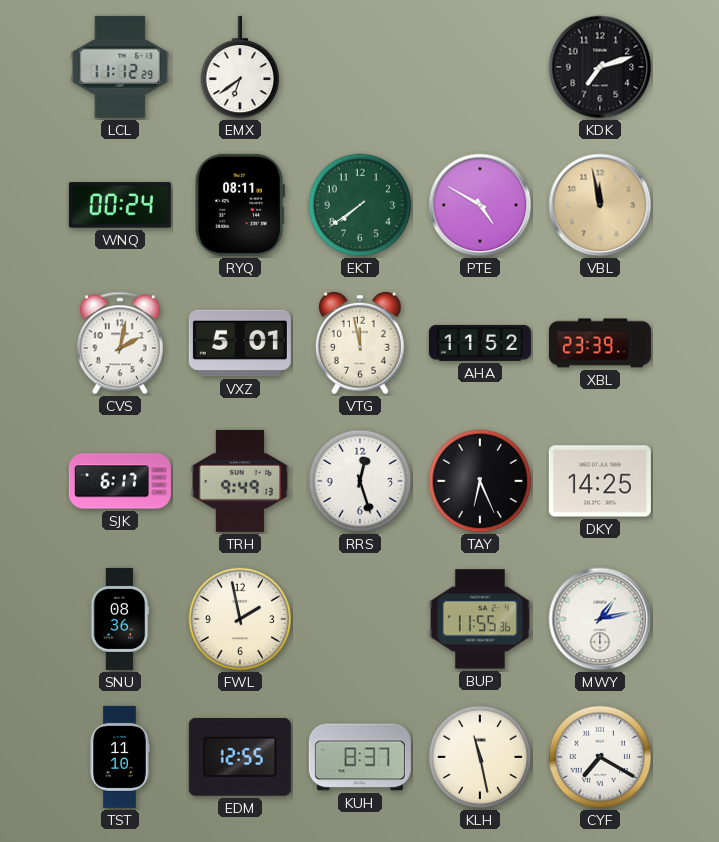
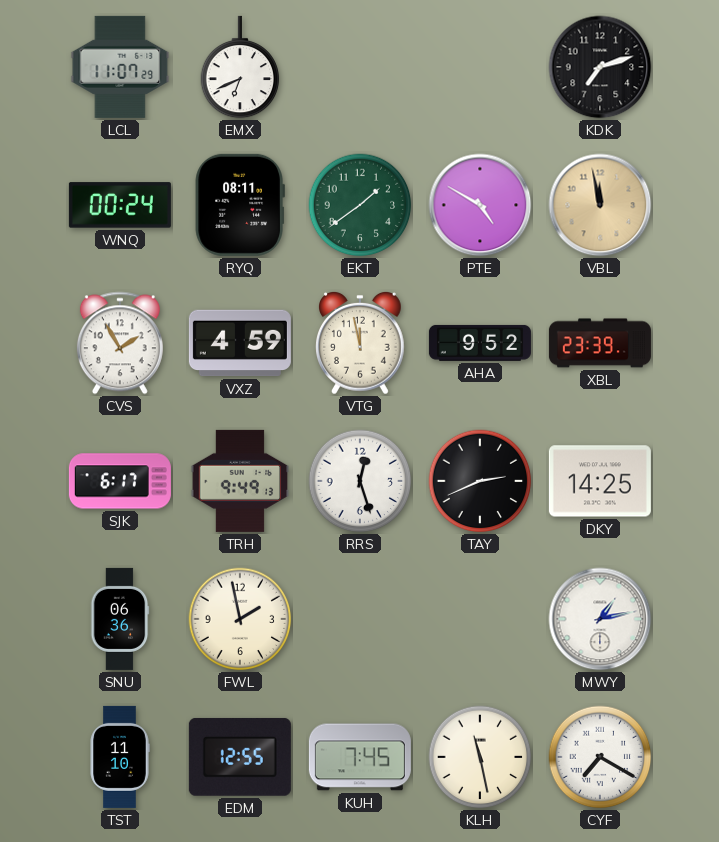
LCL: 11:12 -> 11:07 (120, 67)
EMX: 6:39 -> 6:41 (240, 67)
EKT: 7:39 -> 1:39 (360, 205)
CVS: 2:02 -> 1:55 (120, 343)
VXZ: 5:01 -> 4:59 (240, 343)
AHA: 11:52 -> 9:52 (480, 343)
TAY: 6:26 -> 2:41 (480, 481)
SNU: 08:36 -> 06:36 (120, 619)
BUP: 11:55 -> none (480, 619)
KUH: 8:37 -> 7:45 (360, 757)
